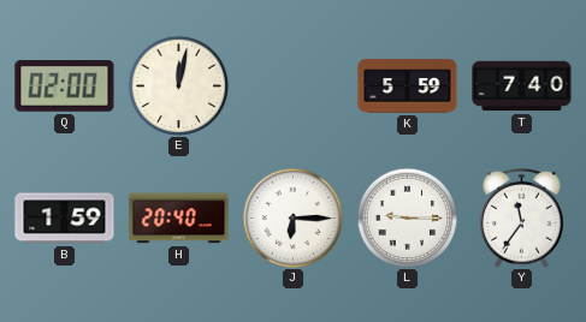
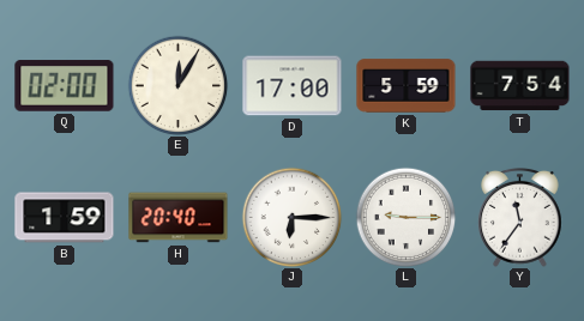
E: 12:02 -> 12:05 (177, 85)
D: none -> 17:00 (293, 86)
T: 7:40 -> 7:54 (520, 86)
